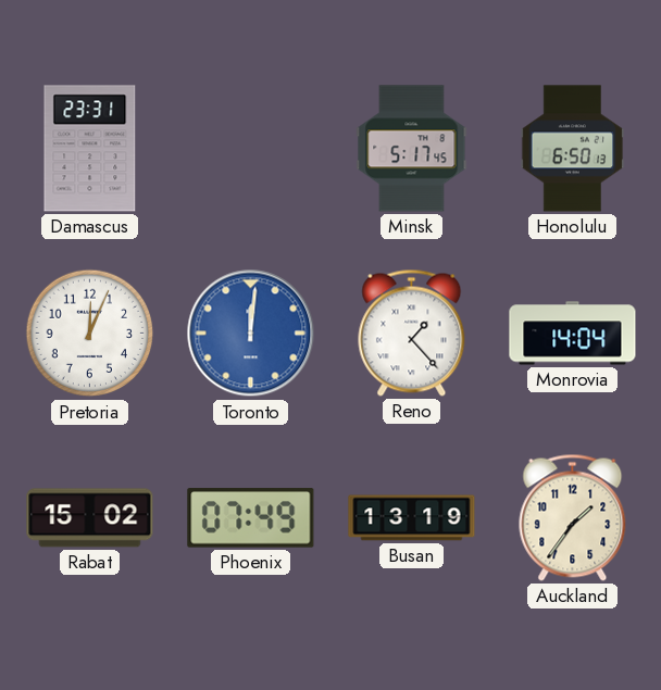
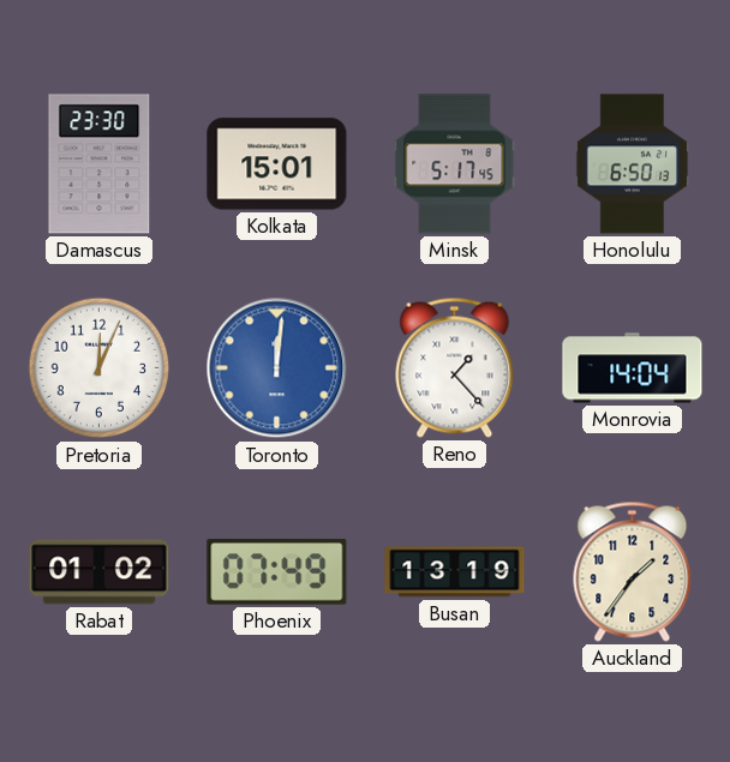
Damascus: 23:31 -> 23:30 (100, 164)
Kolkata: none -> 15:01 (277, 164)
Rabat: 15:02 -> 01:02 (100, 572)
